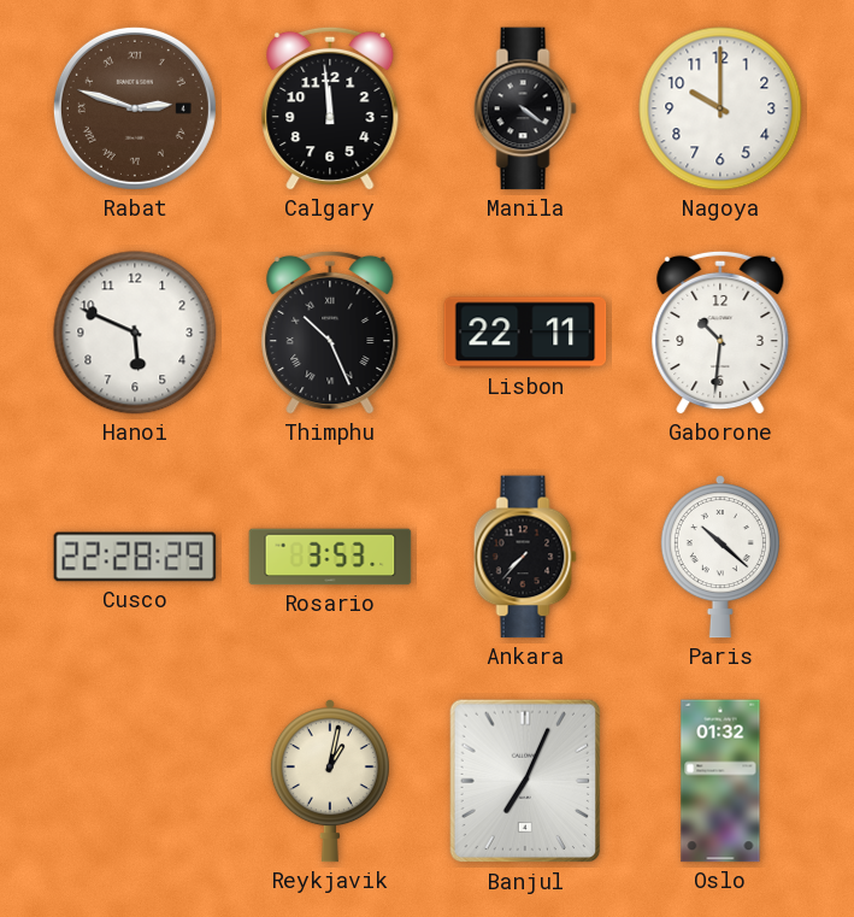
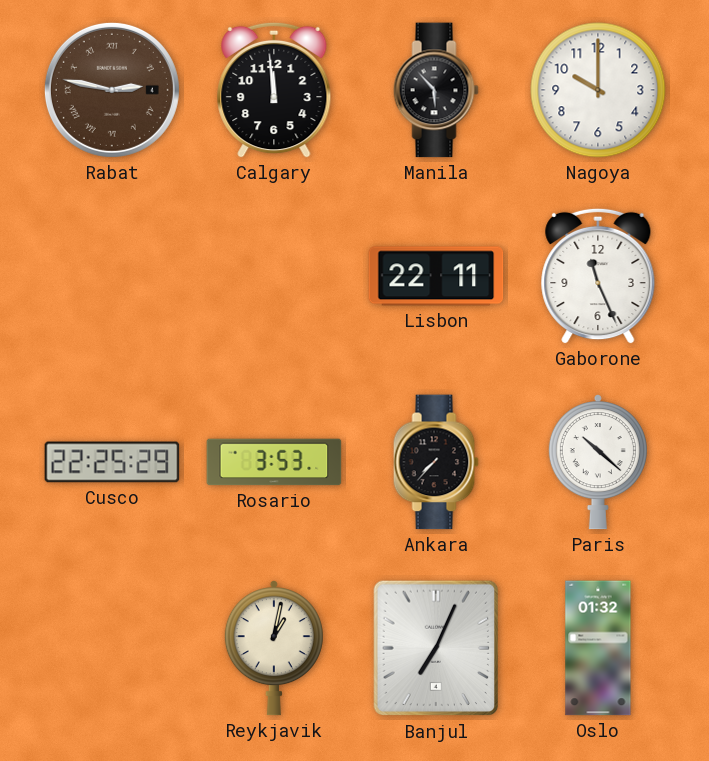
Rabat: 2:48 -> 2:47 (112, 90)
Manila: 4:21 -> 5:53 (436, 90)
Hanoi: 5:49 -> none (135, 333)
Thimphu: 10:26 -> none (330, 333)
Gaborone: 10:31 -> 11:26 (598, 276)
Cusco: 22:28 -> 22:25 (112, 462)
